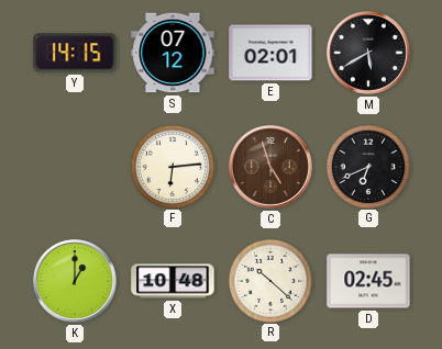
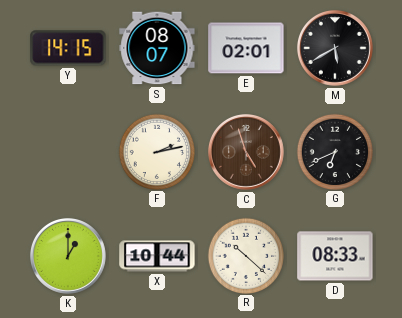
S: 07:12 -> 08:07 (157, 48)
F: 6:14 -> 2:13 (156, 151)
X: 10:48 -> 10:44 (157, 256)
D: 02:45 -> 08:33 (335, 256)
